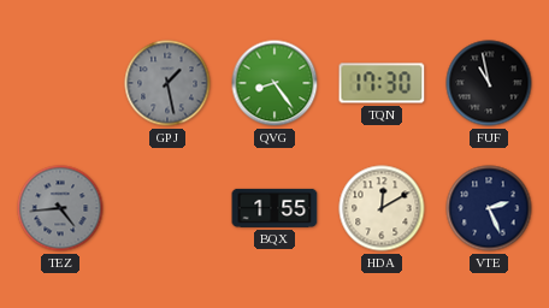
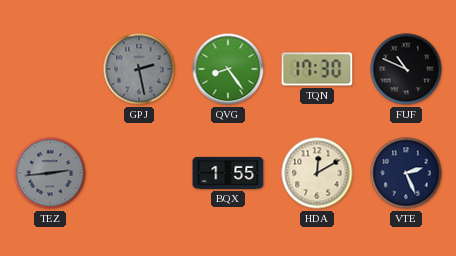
GPJ: 1:28 -> 2:28 (139, 69)
FUF: 10:58 -> 10:49 (406, 69)
TEZ: 4:44 -> 2:44 (50, 173)
